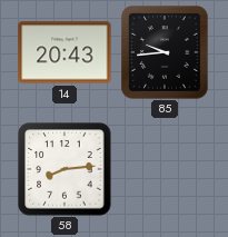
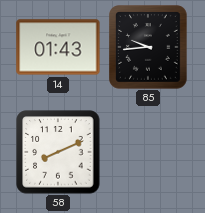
14: 20:43 -> 01:43 (58, 47)
58: 8:14 -> 8:11 (58, 152)
